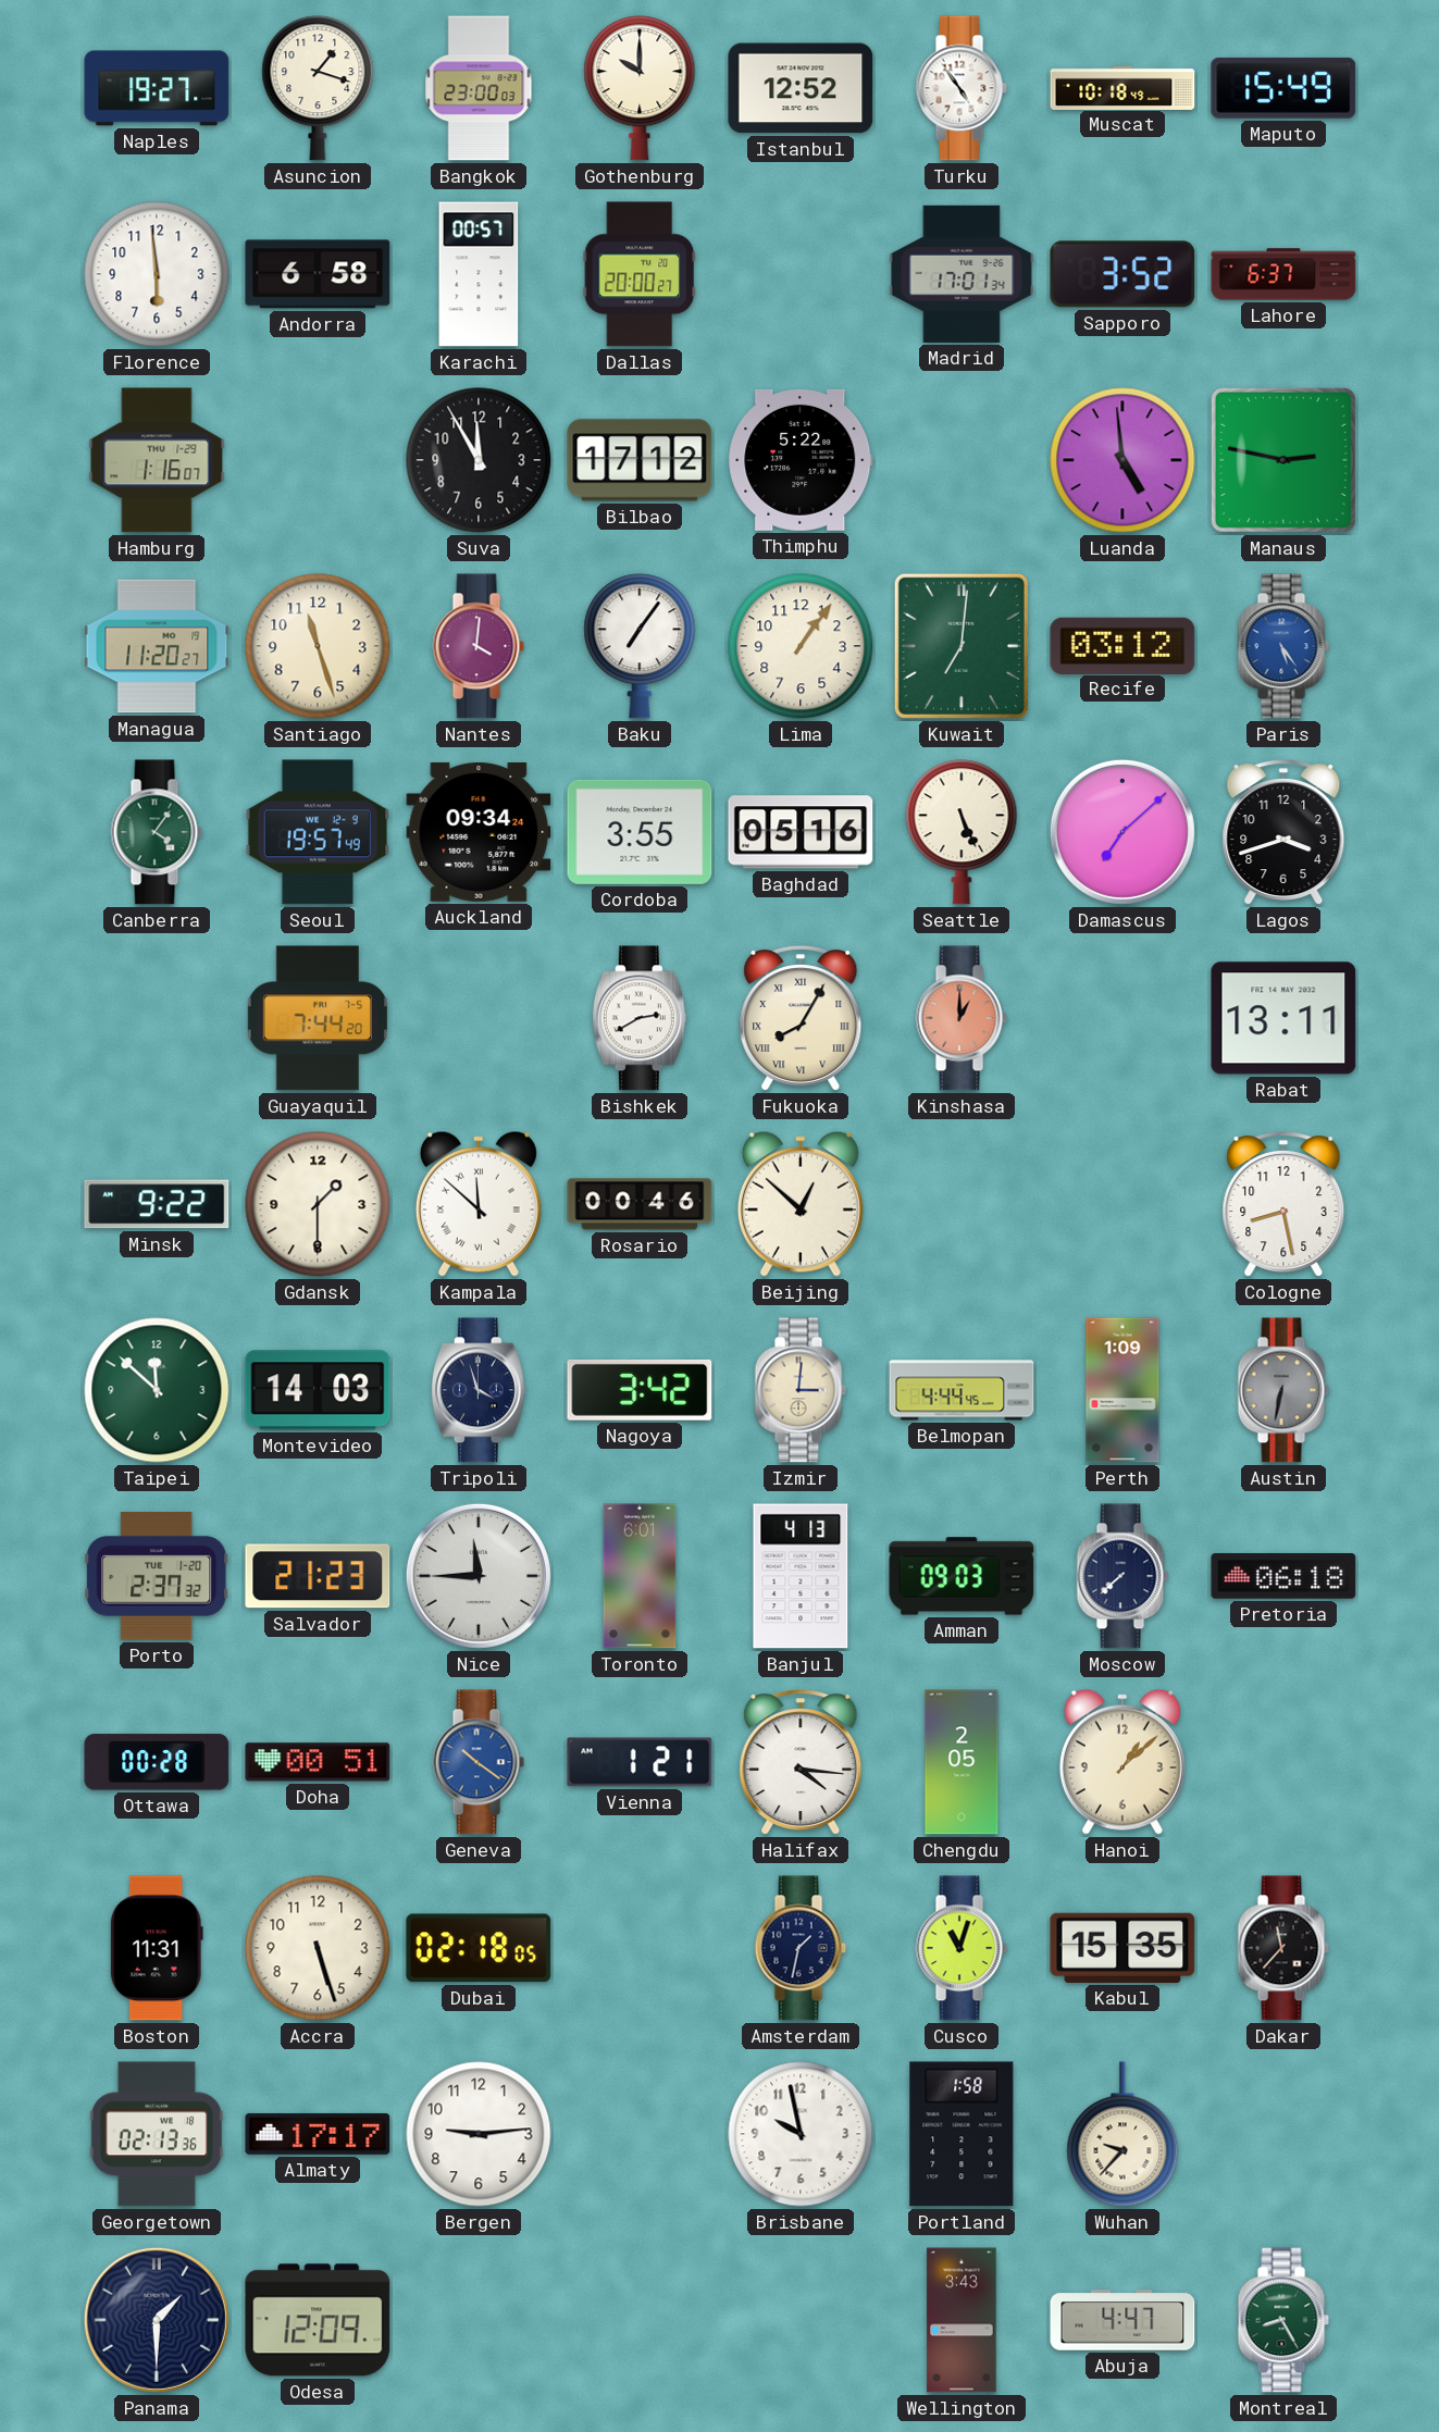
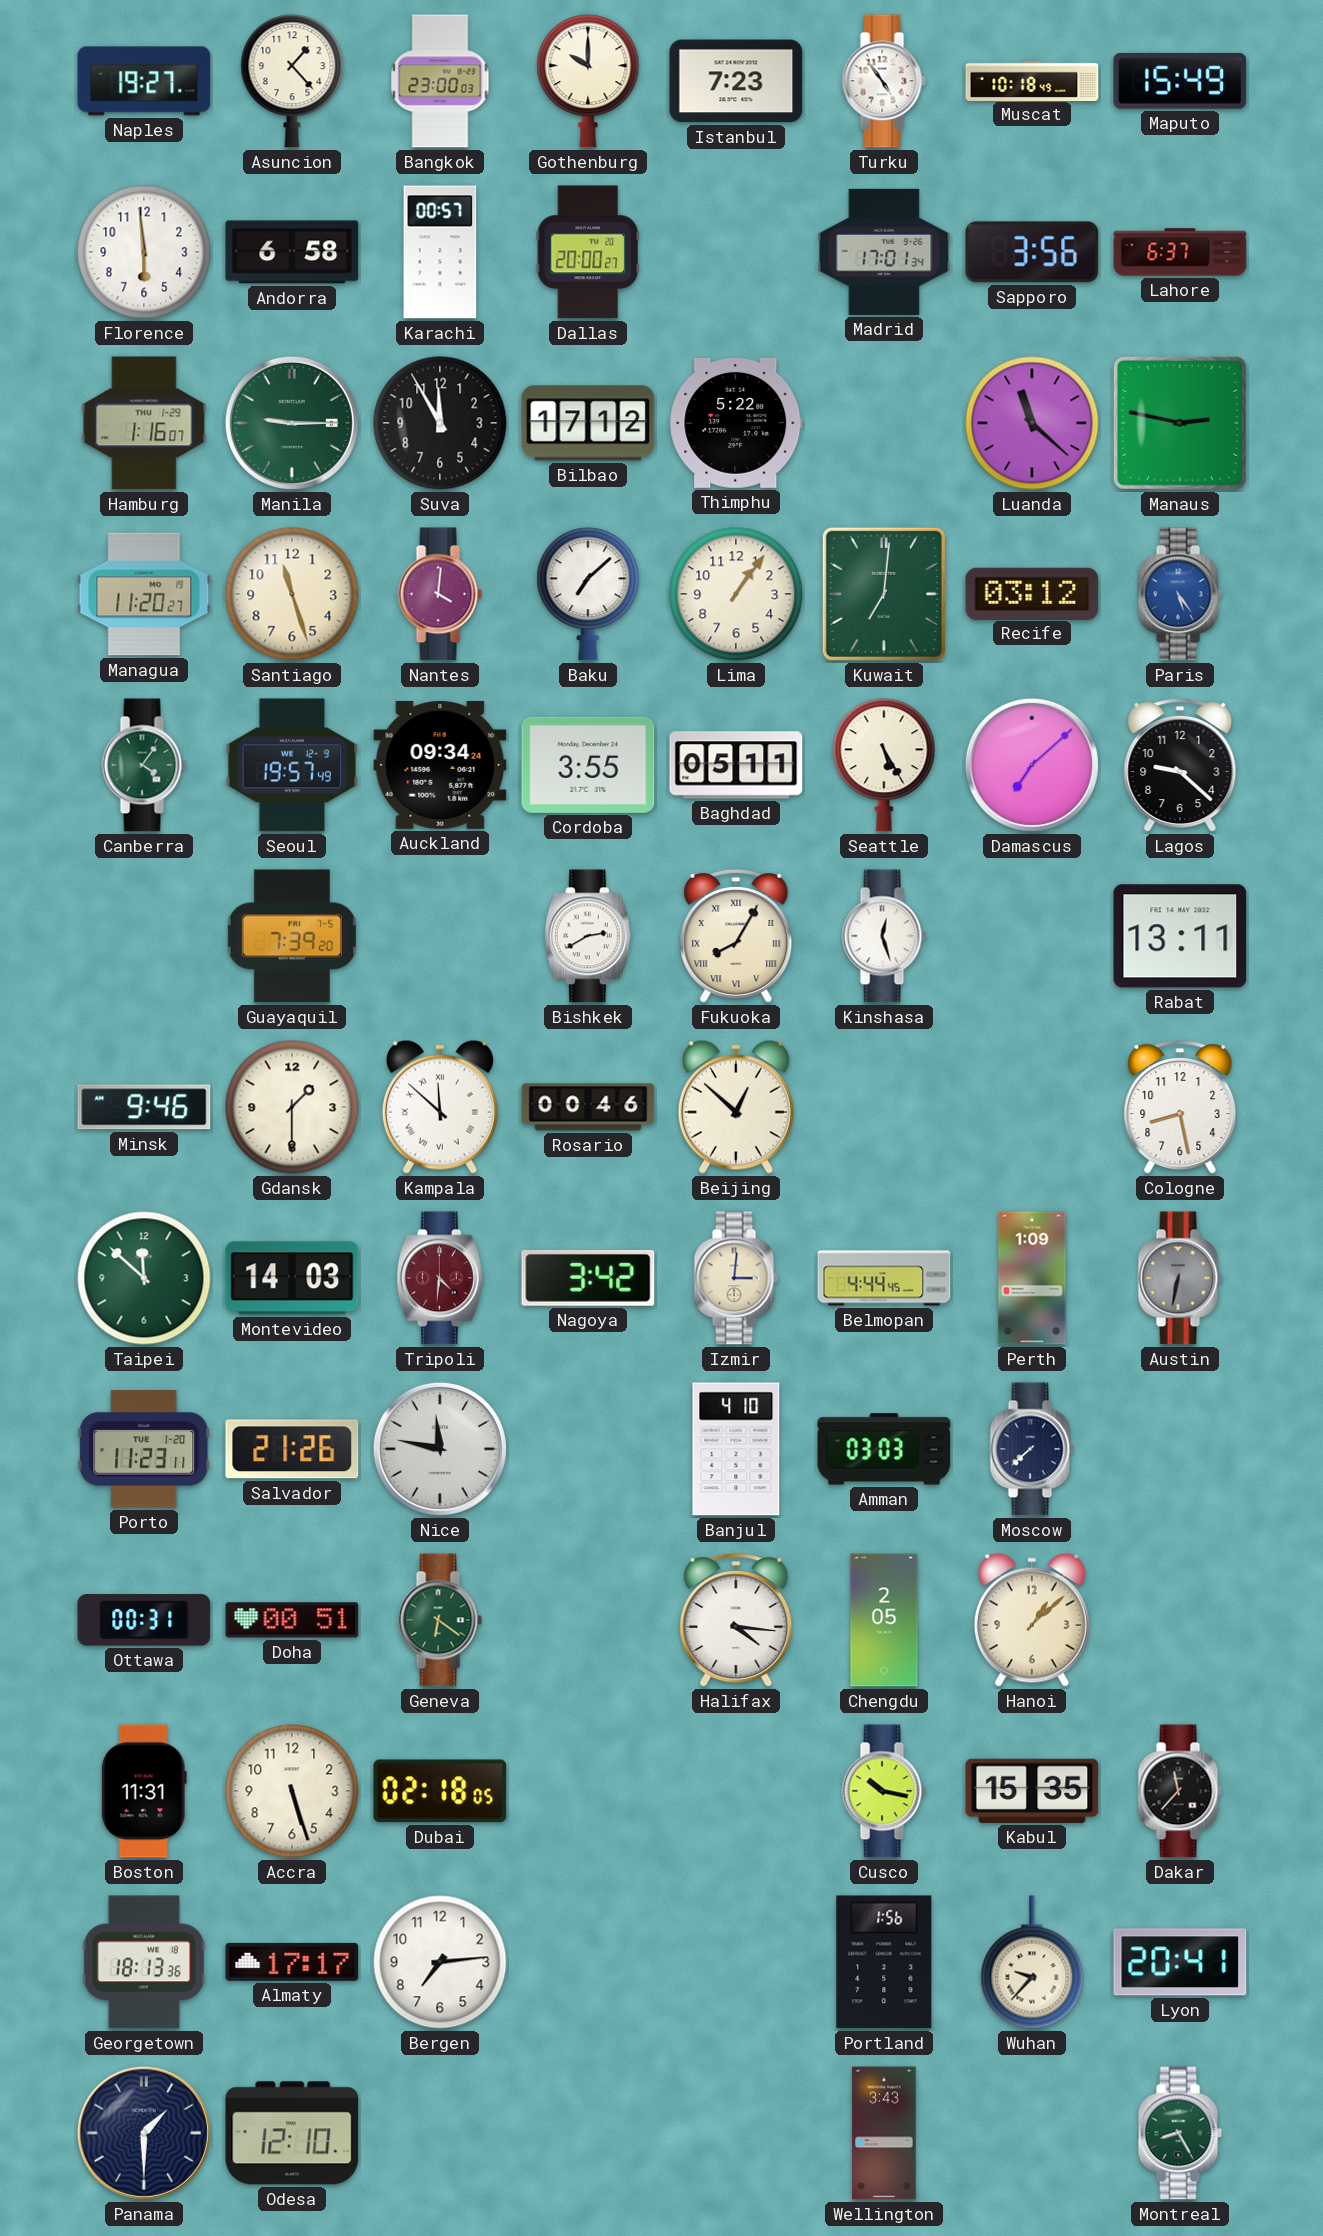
Asuncion: 1:18 -> 1:23 (292, 81)
Istanbul: 12:52 -> 7:23 (736, 81)
Sapporo: 3:52 -> 3:56 (1032, 252)
Manila: none -> 9:15 (292, 423)
Luanda: 4:59 -> 11:22 (1032, 423)
Baku: 7:06 -> 7:08 (588, 594)
Baghdad: 05:16 -> 05:11 (736, 765)
Seattle: 5:26 -> 5:25 (884, 765)
Lagos: 3:42 -> 9:22 (1180, 766)
Guayaquil: 7:44 -> 7:39 (292, 936)
Kinshasa: 1:00 -> 12:27 (884, 936)
Kinshasa dial: salmon -> white (884, 936)
Minsk: 9:22 -> 9:46 (144, 1107)
Tripoli: 3:57 -> 4:31 (440, 1278)
Tripoli dial: navy -> burgundy (440, 1278)
Porto: 2:37 -> 11:23 (144, 1450)
Salvador: 21:23 -> 21:26 (292, 1449)
Nice: 11:45 -> 11:47 (440, 1449)
Toronto: 6:01 -> none (640, 1576)
Banjul: 4:13 -> 4:10 (736, 1449)
Amman: 09:03 -> 03:03 (884, 1449)
Pretoria: 06:18 -> none (1283, 1577)
Ottawa: 00:28 -> 00:31 (144, 1620)
Geneva: 10:21 -> 6:21 (440, 1620)
Geneva dial: blue -> green (440, 1620)
Vienna: 1:21 -> none (640, 1762)
Amsterdam: 1:32 -> none (801, 1948)
Cusco: 11:03 -> 10:17 (884, 1791)
Georgetown: 02:13 -> 18:13 (144, 1962)
Bergen: 9:14 -> 7:14 (440, 1962)
Brisbane: 9:58 -> none (801, 2134)
Portland: 1:58 -> 1:56 (884, 1962)
Lyon: none -> 20:41 (1180, 1962)
Odesa: 12:09 -> 12:10 (292, 2133)
Abuja: 4:47 -> none (1122, 2320)
